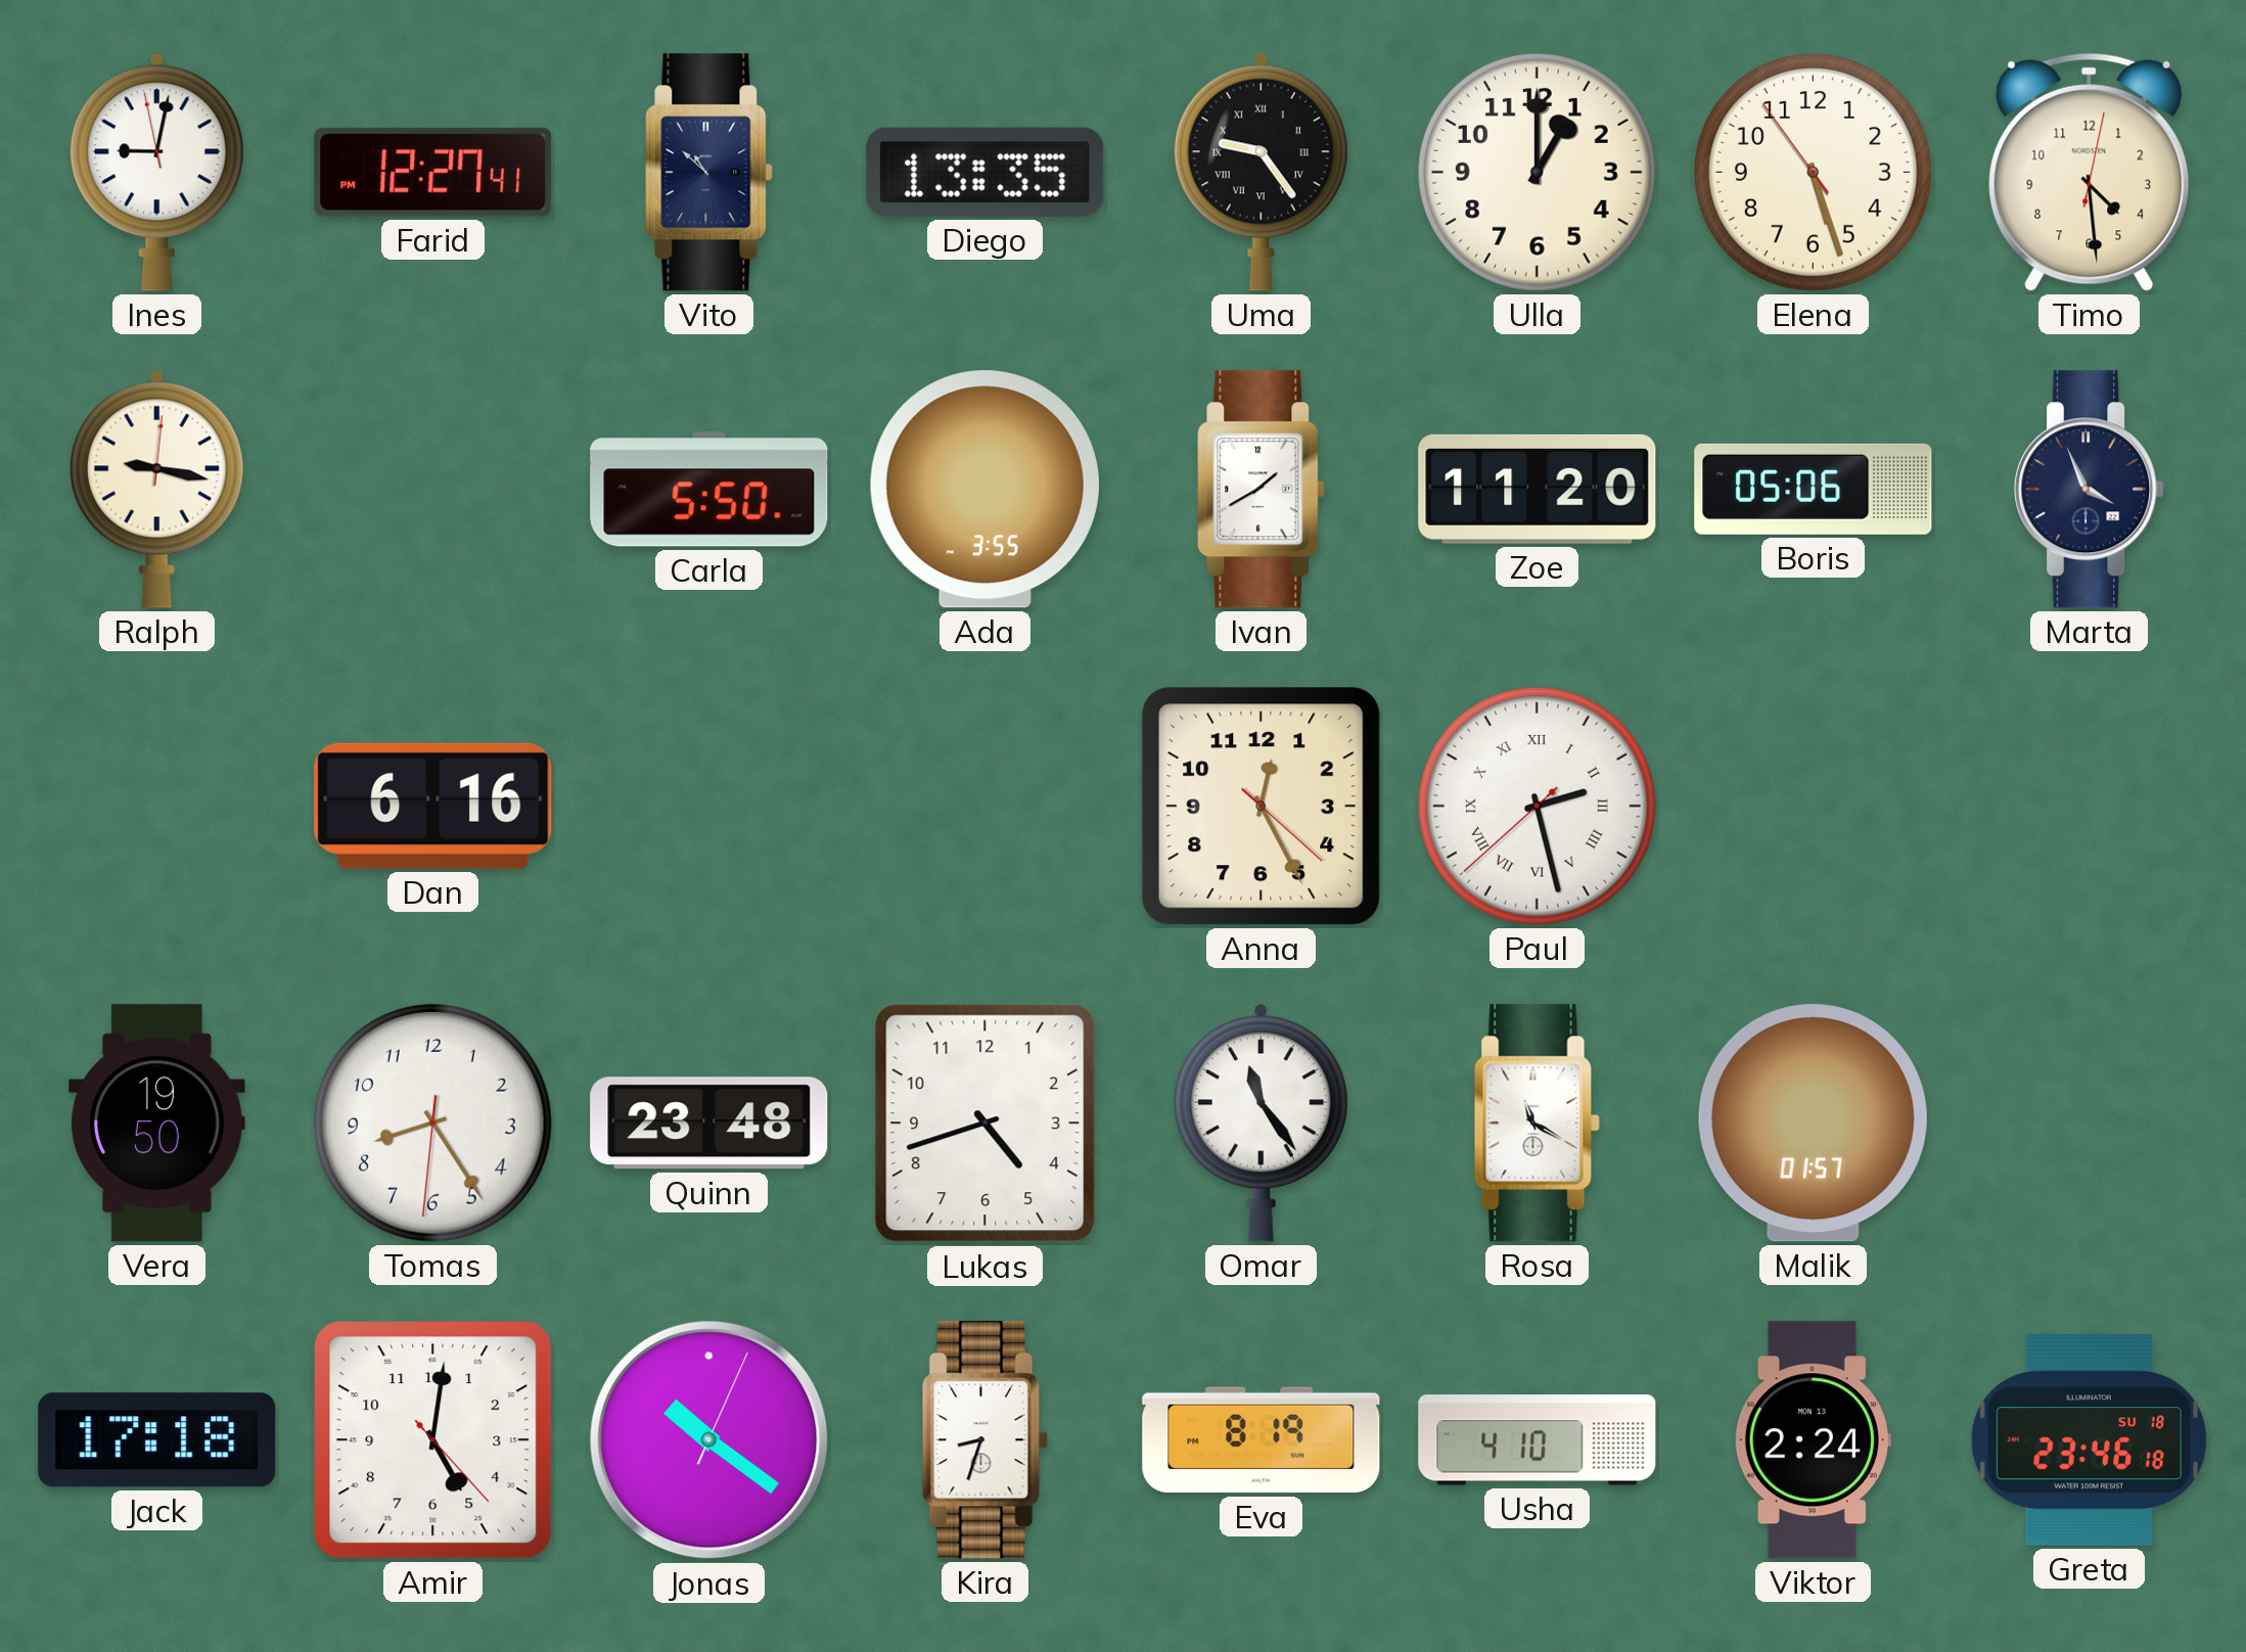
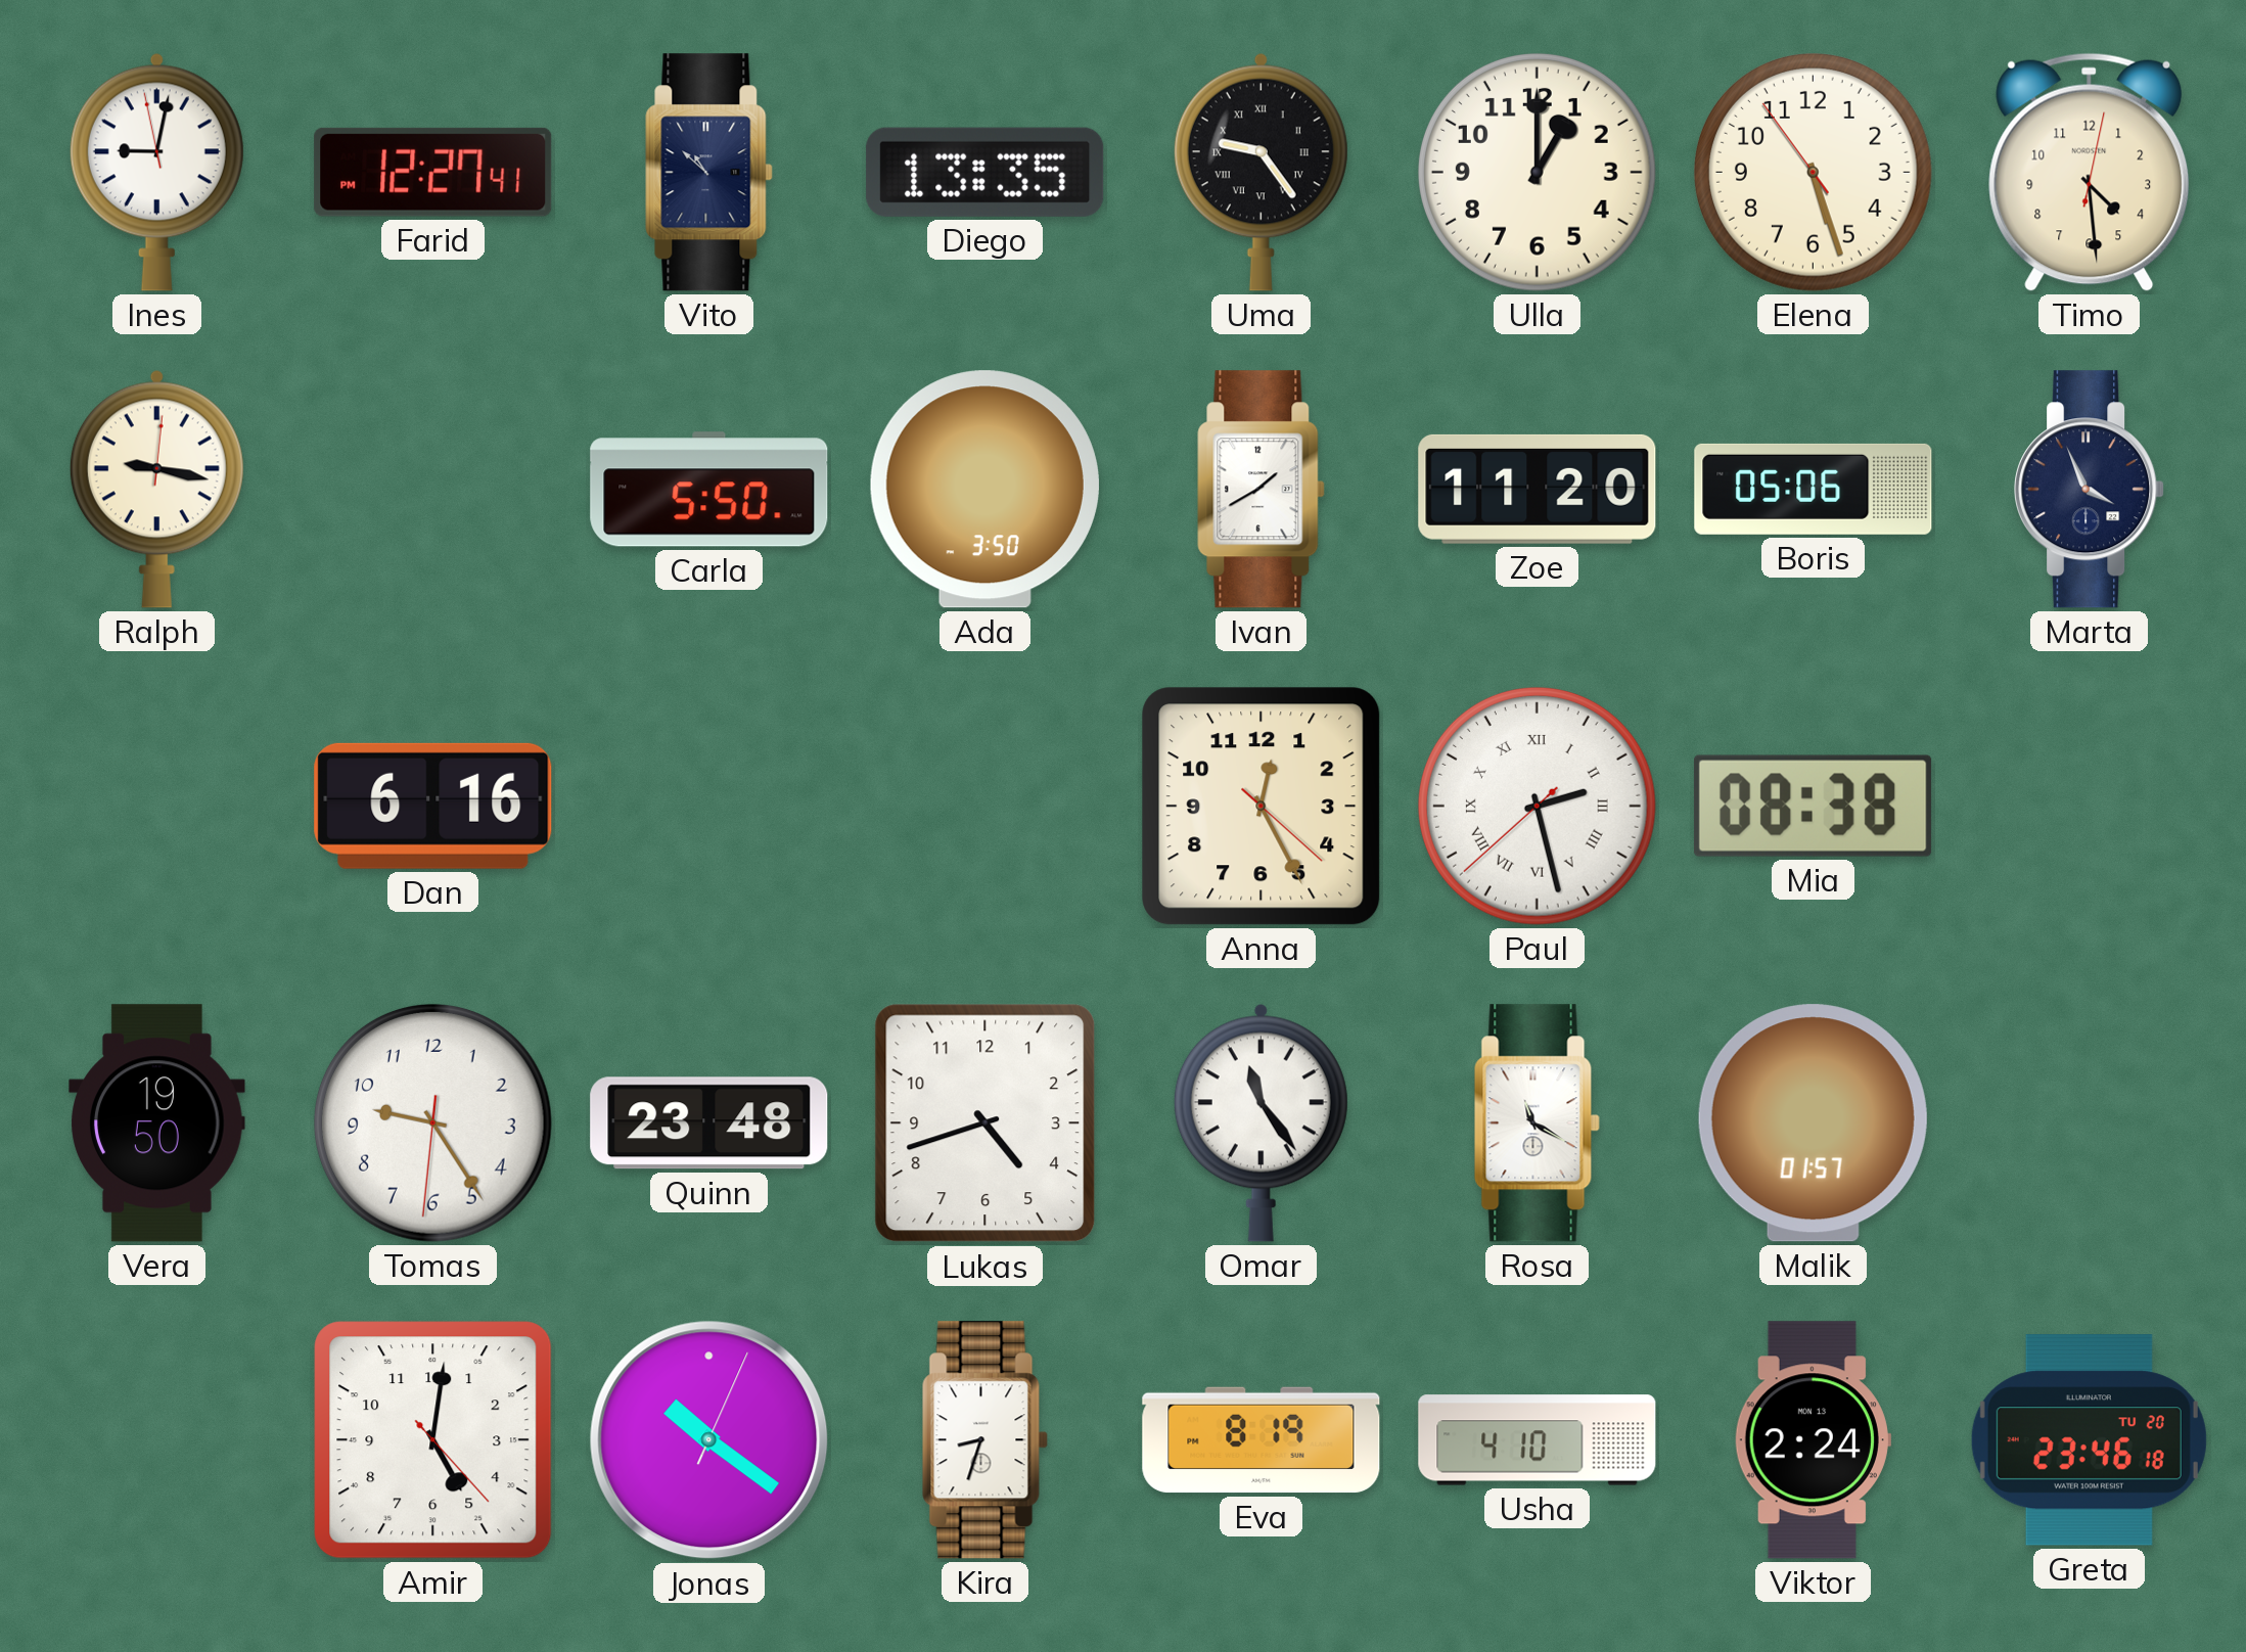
Ada: 3:55 -> 3:50 (984, 490)
Mia: none -> 08:38 (1813, 806)
Tomas: 8:24 -> 9:24 (432, 1122)
Jack: 17:18 -> none (157, 1440)
Greta date: SU 18 -> TU 20 (2089, 1440)
